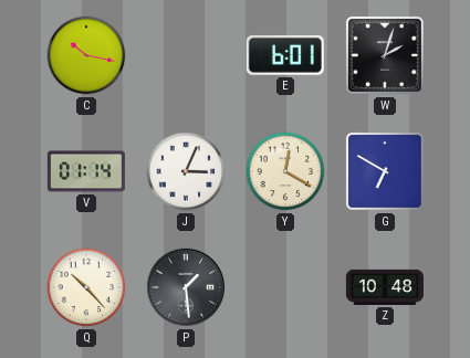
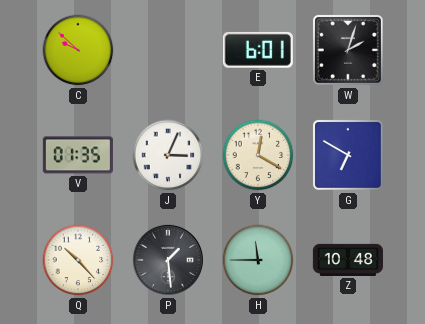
C: 10:17 -> 9:52 (78, 50)
V: 01:14 -> 01:35 (78, 155)
H: none -> 11:45 (258, 260)
